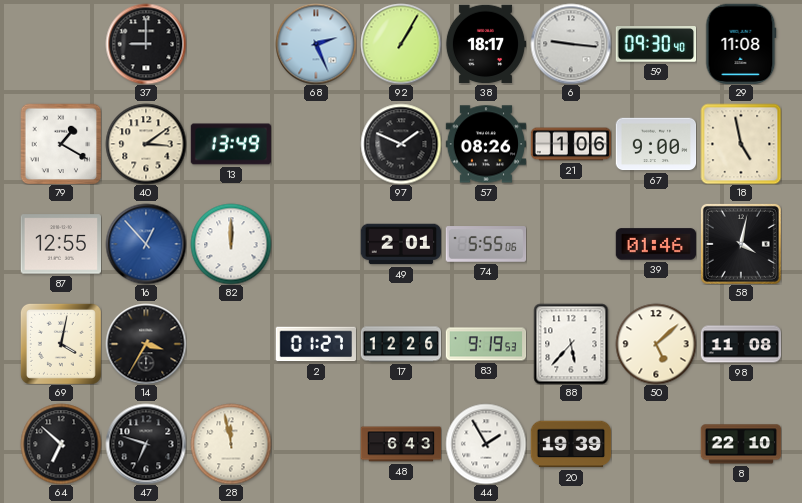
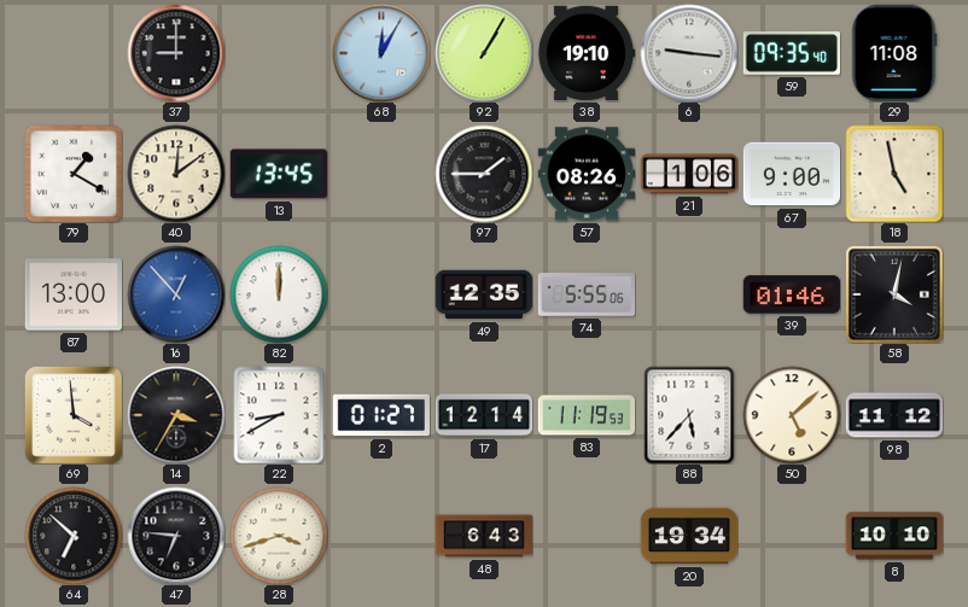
68: 2:26 -> 12:05 (381, 53)
38: 18:17 -> 19:10 (587, 53)
59: 09:30 -> 09:35 (792, 53)
40: 3:09 -> 12:09 (176, 174)
13: 13:49 -> 13:45 (278, 174)
97: 1:49 -> 1:45 (484, 174)
87: 12:55 -> 13:00 (72, 294)
49: 2:01 -> 12:35 (484, 294)
69: 4:02 -> 3:59 (74, 415)
22: none -> 8:40 (279, 415)
17: 12:26 -> 12:14 (484, 415)
83: 9:19 -> 11:19 (587, 415)
98: 11:08 -> 11:12 (894, 415)
47: 6:48 -> 6:46 (176, 536)
28: 11:58 -> 3:42 (279, 536)
44: 1:55 -> none (486, 444)
20: 19:39 -> 19:34 (689, 536)
8: 22:10 -> 10:10 (894, 536)
